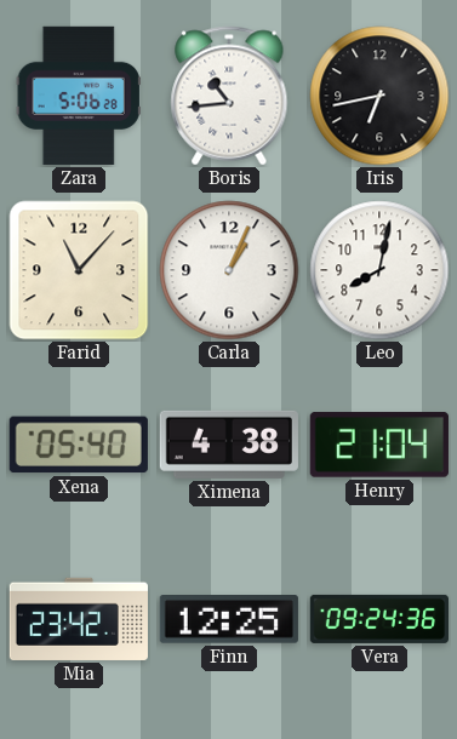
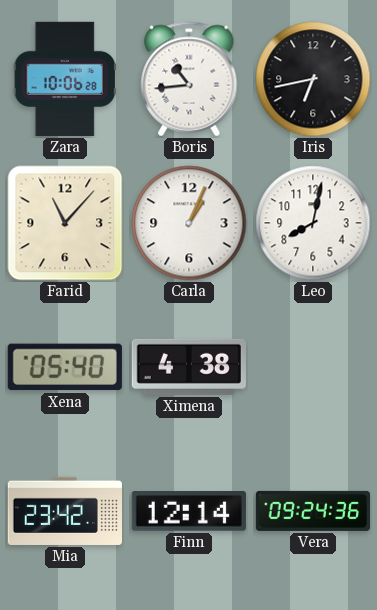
Zara: 5:06 -> 10:06 (65, 79)
Henry: 21:04 -> none (379, 445)
Finn: 12:25 -> 12:14 (189, 512)
